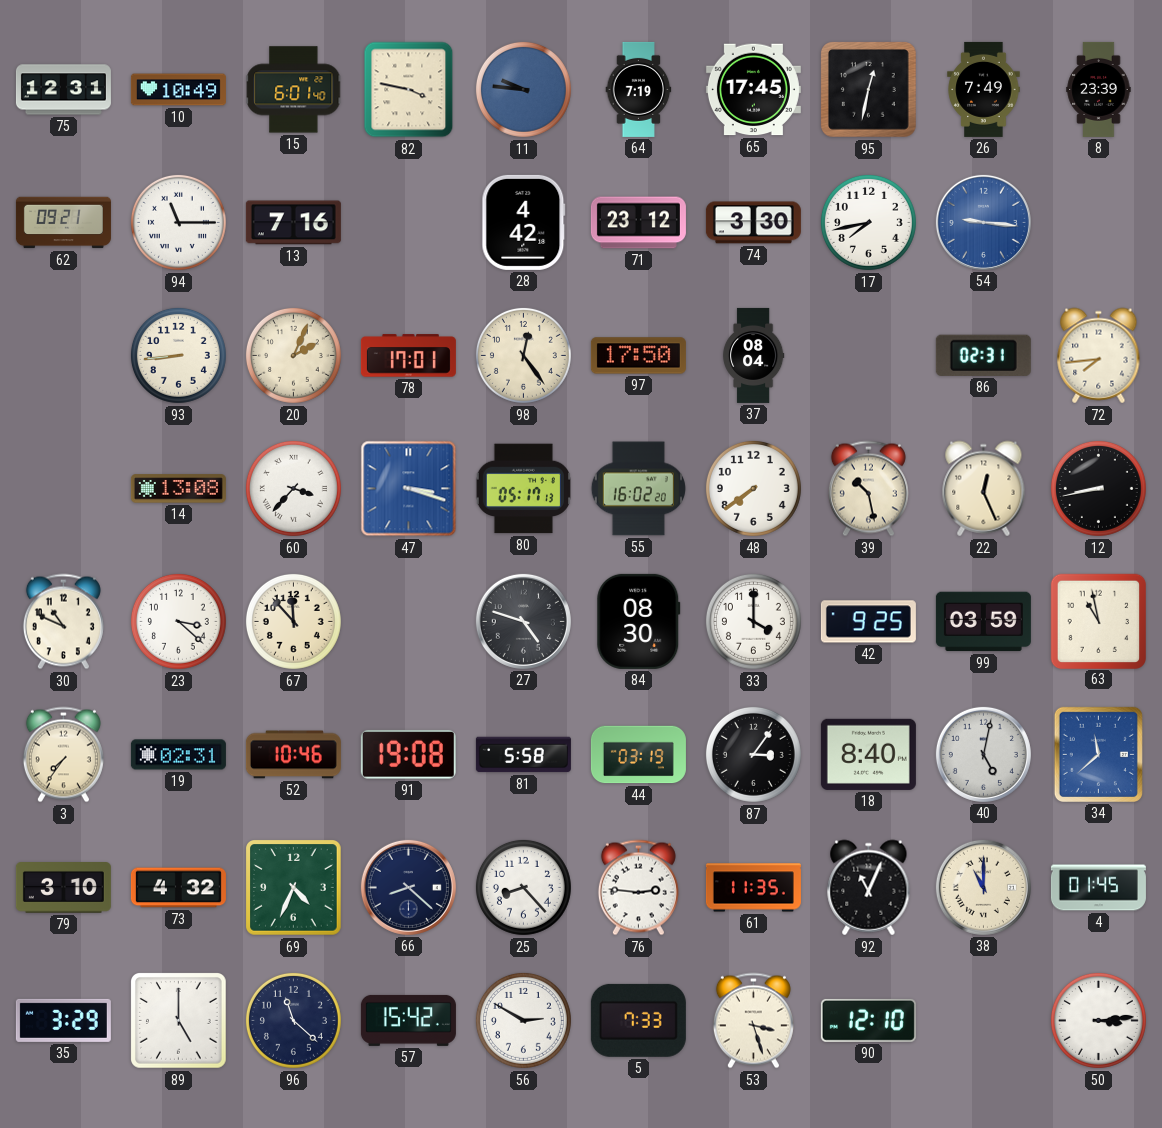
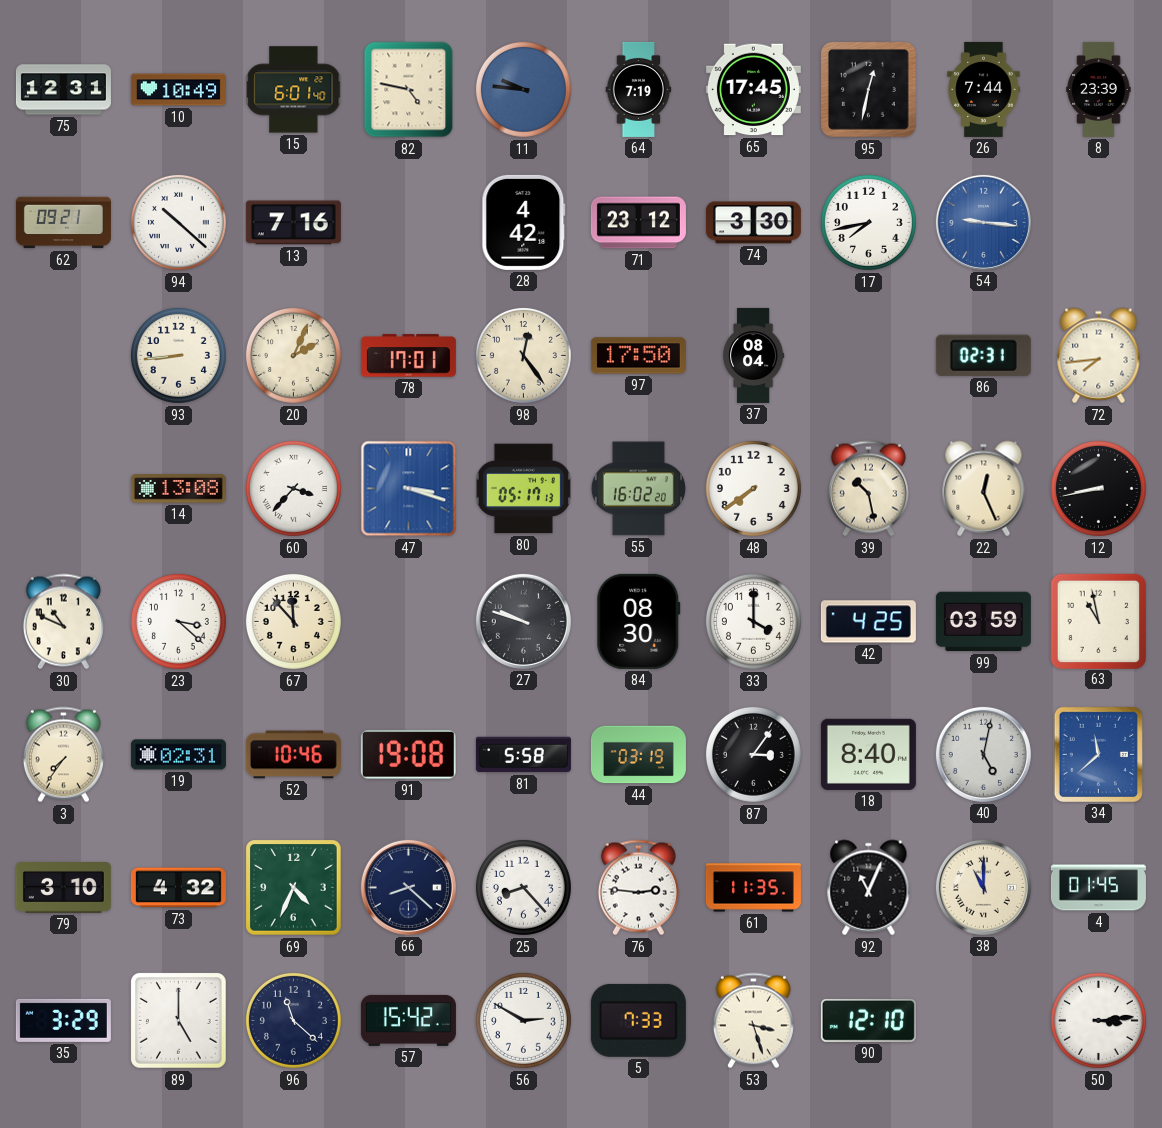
82: 3:47 -> 4:47 (409, 90)
26: 7:49 -> 7:44 (984, 89)
94: 11:15 -> 10:22 (178, 222)
27: 4:48 -> 9:48 (523, 621)
42: 9:25 -> 4:25 (868, 622)
